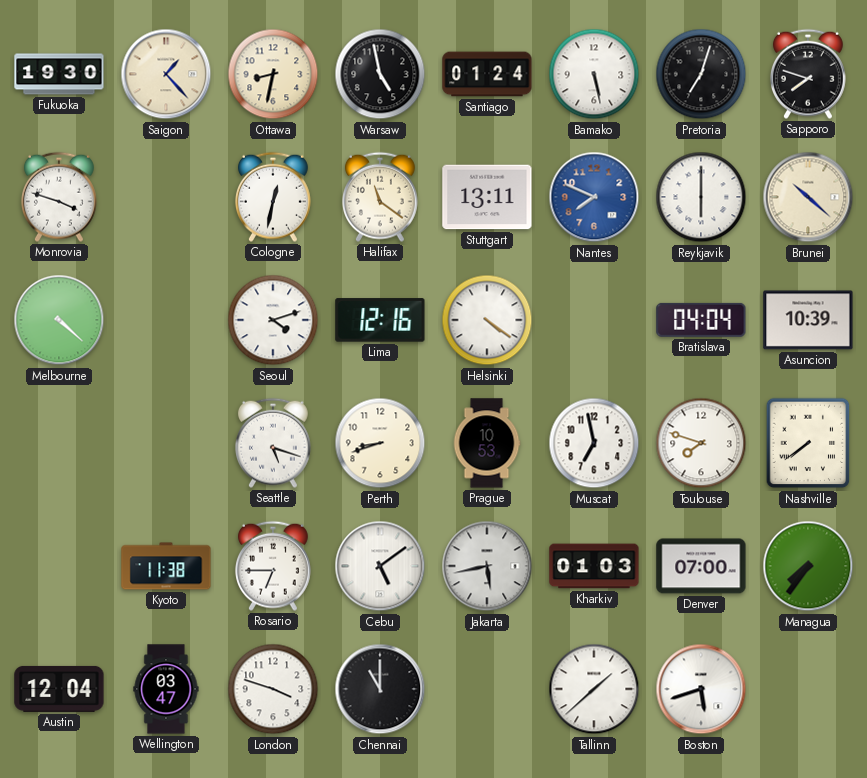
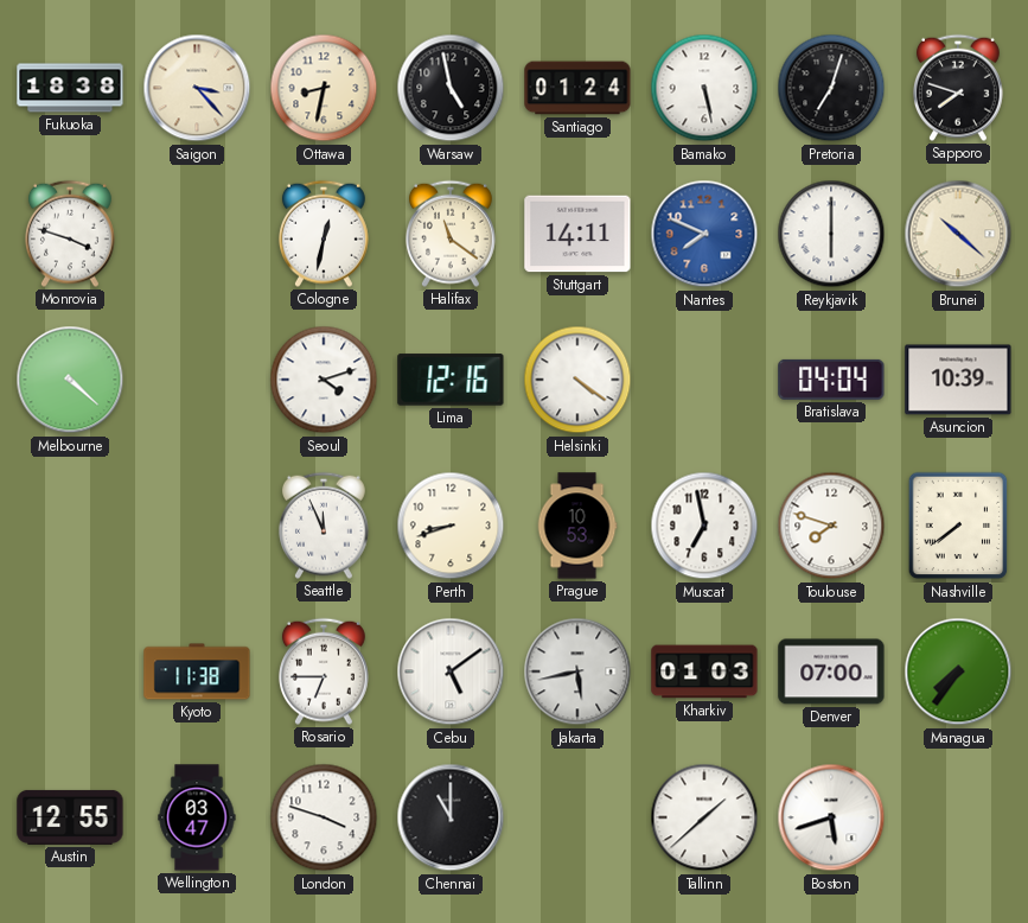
Fukuoka: 19:30 -> 18:38 (70, 88)
Saigon: 1:23 -> 3:23 (197, 88)
Stuttgart: 13:11 -> 14:11 (577, 234)
Seattle: 5:18 -> 11:56 (324, 526)
Austin: 12:04 -> 12:55 (70, 817)
